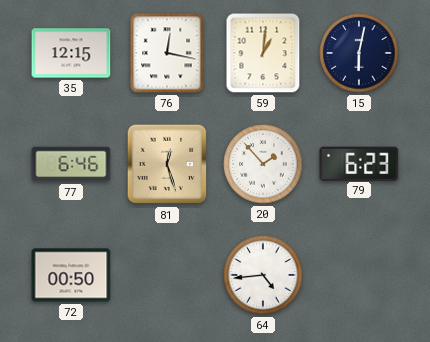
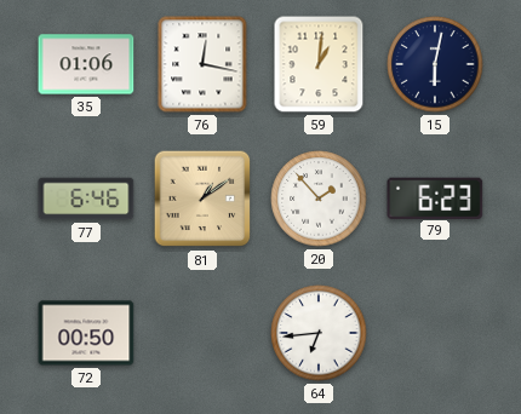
35: 12:15 -> 01:06 (86, 64)
81: 12:27 -> 1:09 (202, 199)
64: 4:44 -> 6:44 (319, 333)
